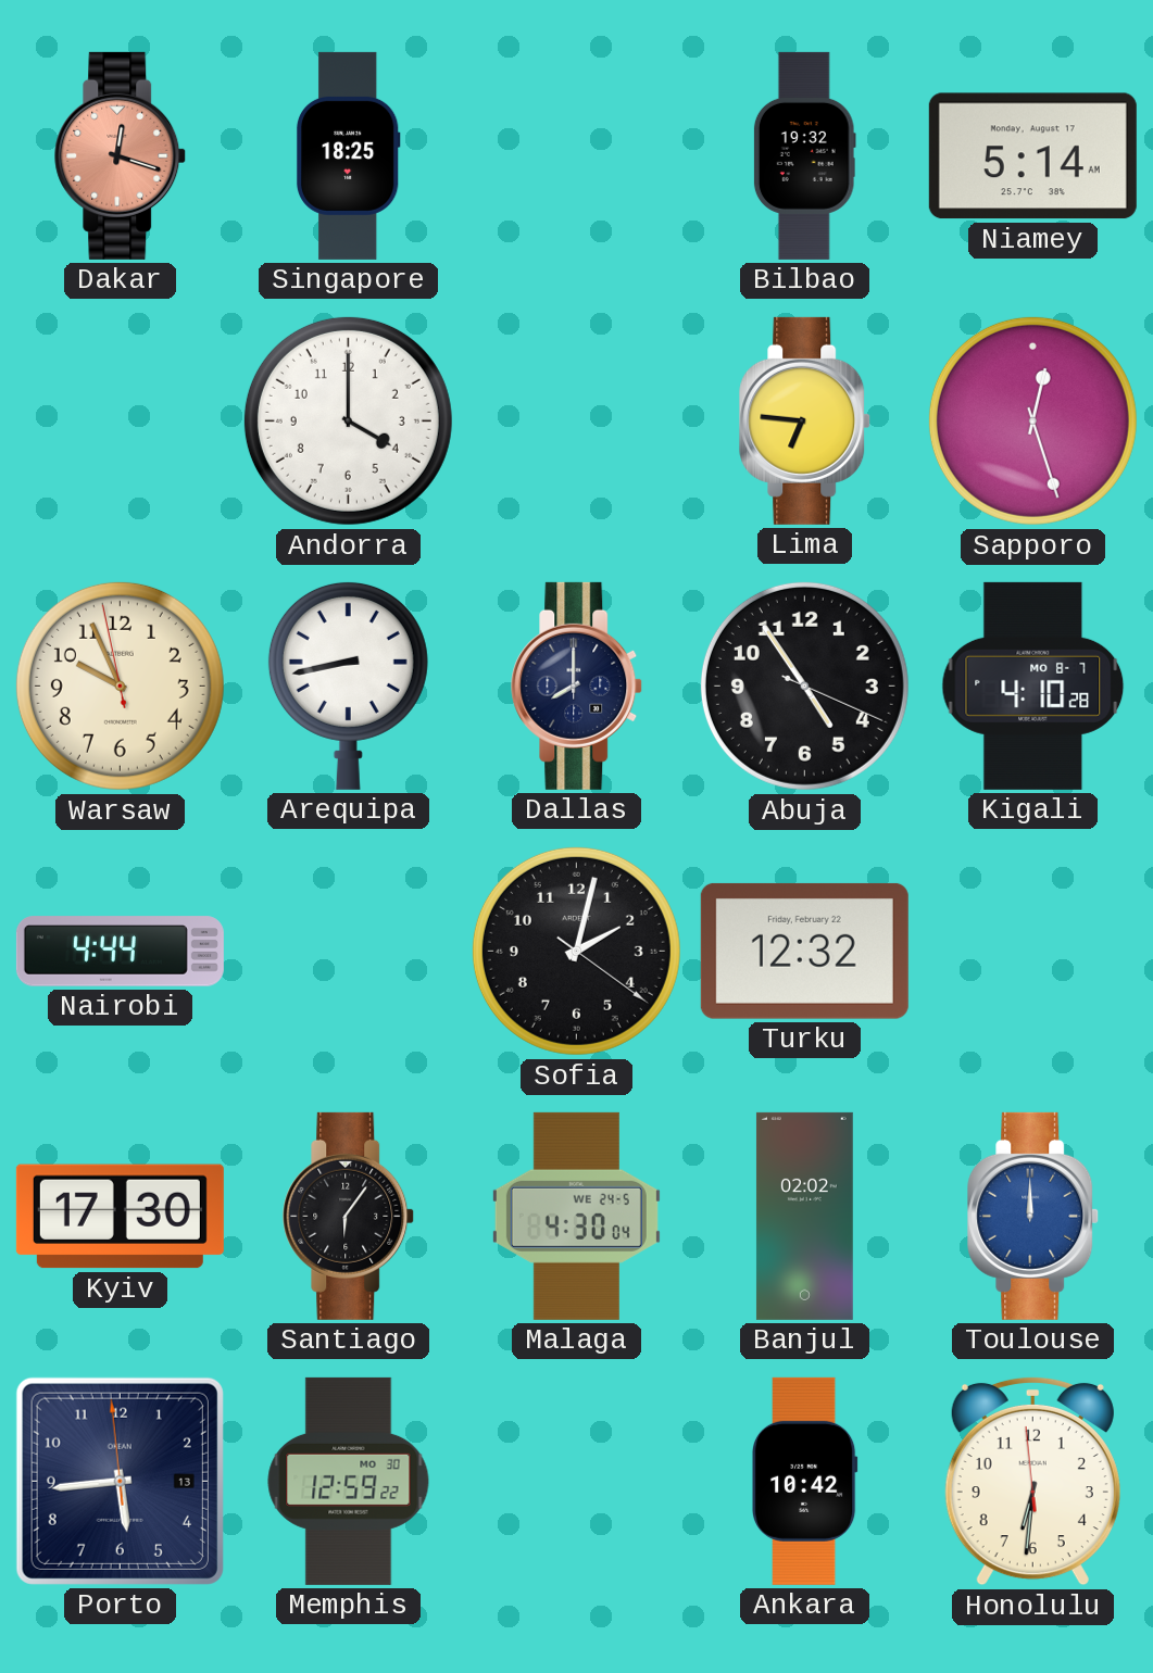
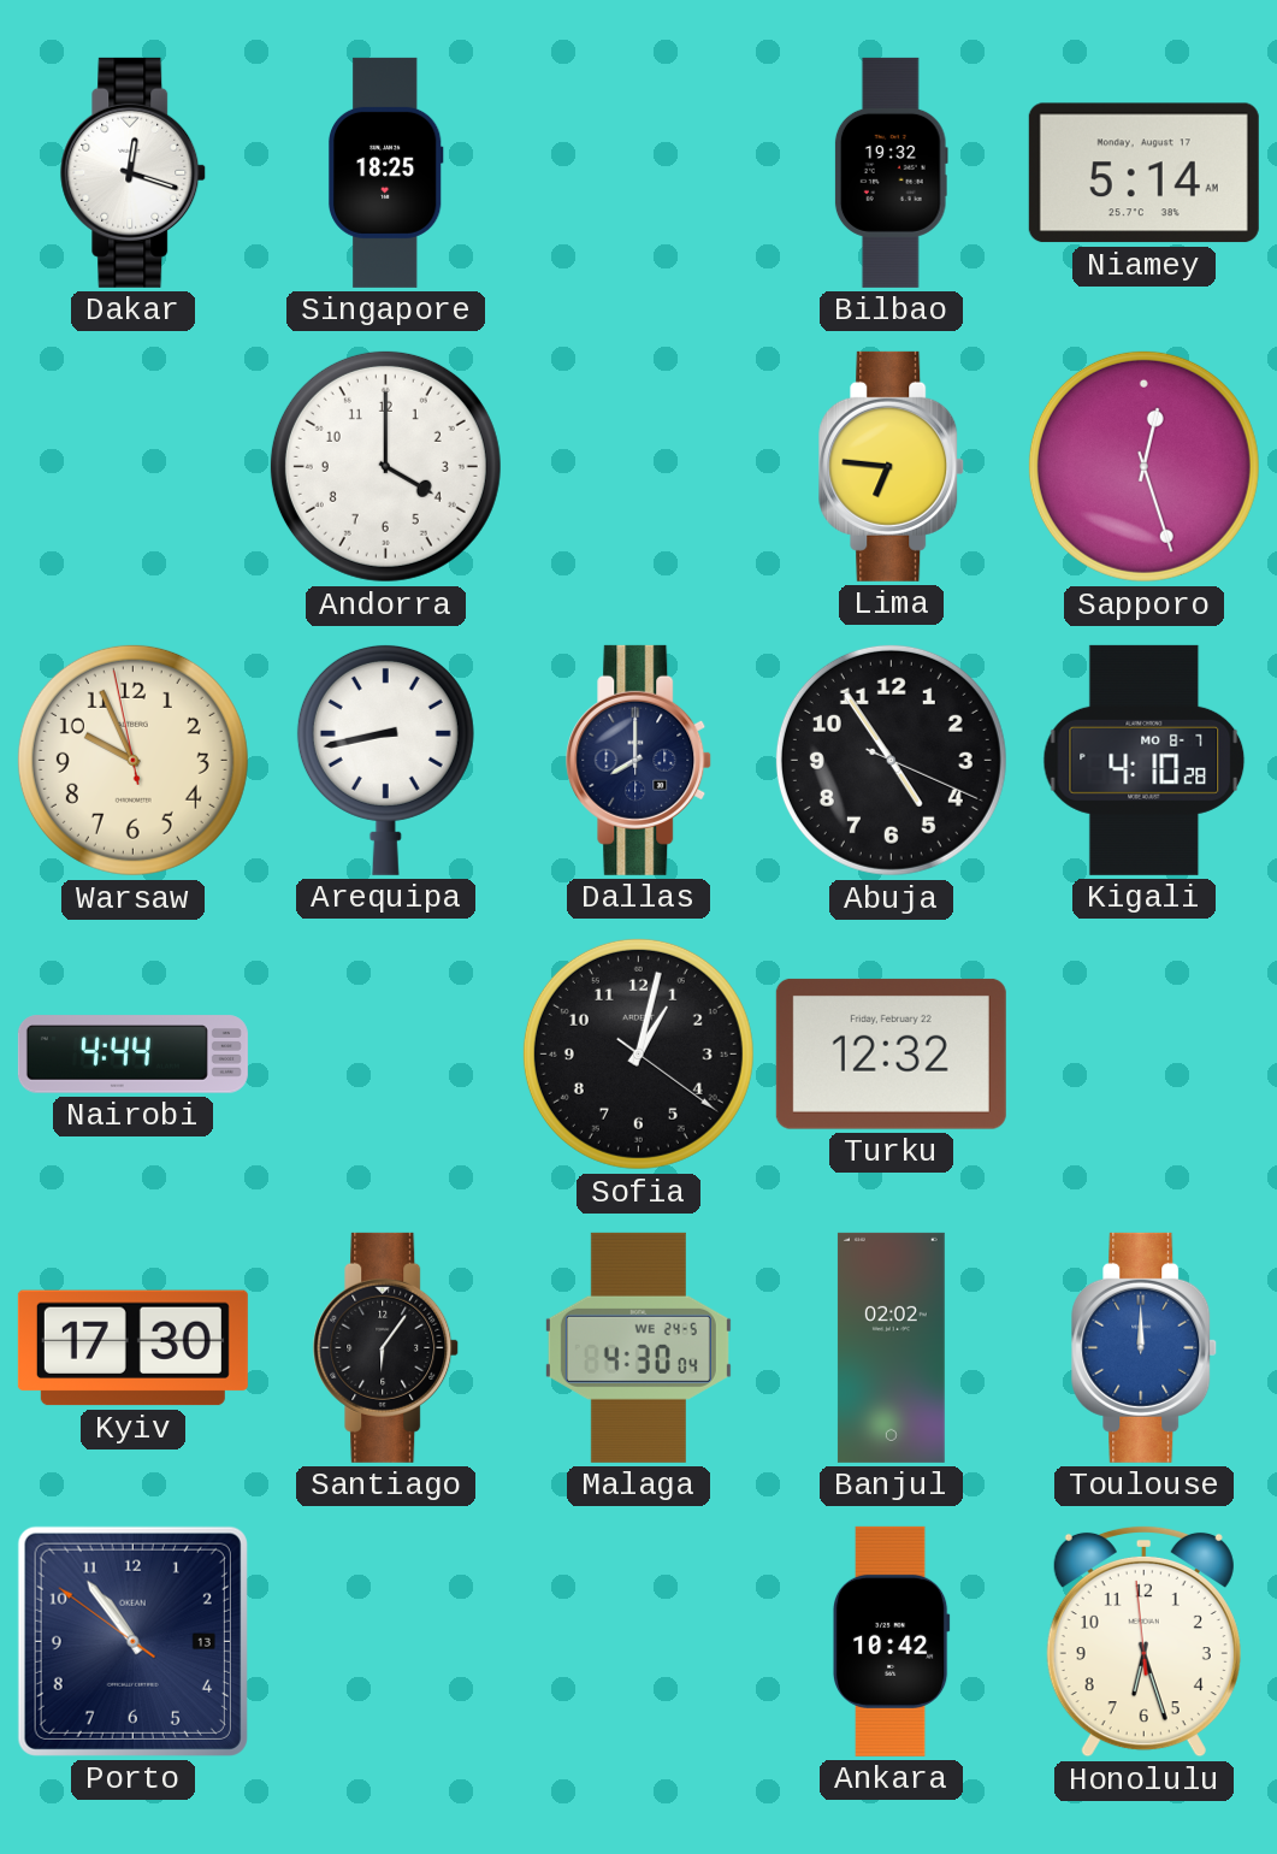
Dakar dial: salmon -> white (134, 172)
Sofia: 2:02 -> 1:02 (638, 1053)
Porto: 5:43 -> 10:53 (132, 1641)
Memphis: 12:59 -> none (349, 1481)
Honolulu: 6:30 -> 6:26 (1143, 1641)
